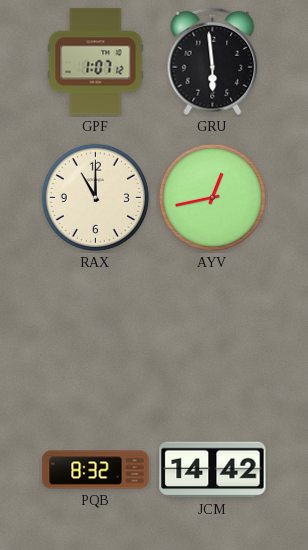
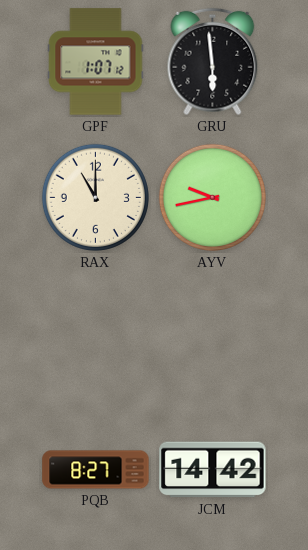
AYV: 12:43 -> 9:43 (212, 197)
PQB: 8:32 -> 8:27 (96, 470)
